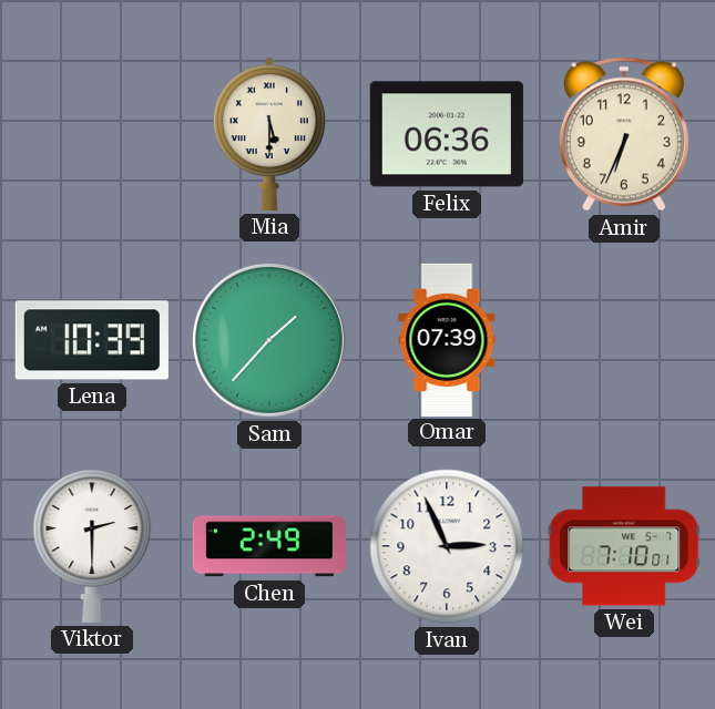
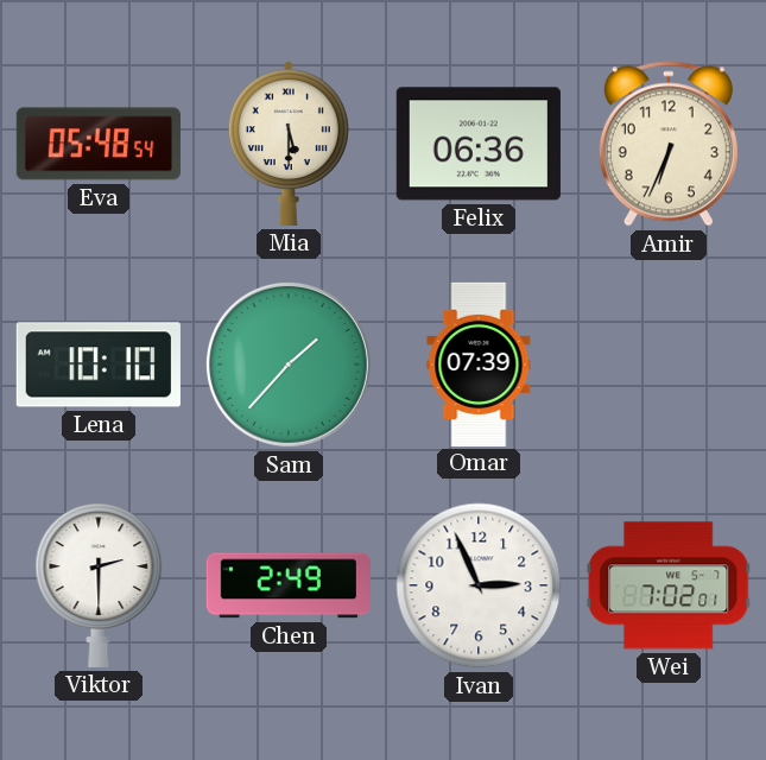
Eva: none -> 05:48 (99, 144)
Lena: 10:39 -> 10:10 (99, 365)
Wei: 7:10 -> 7:02 (669, 585)
